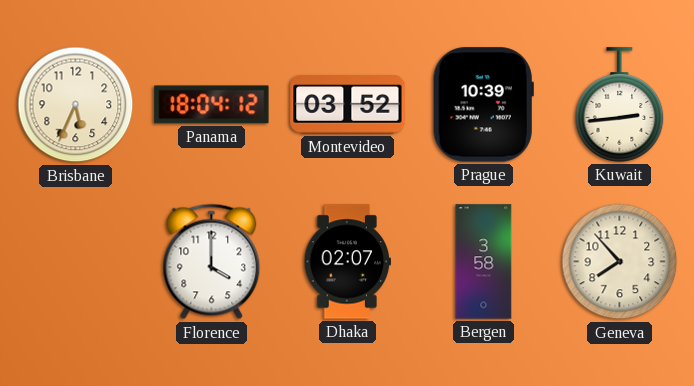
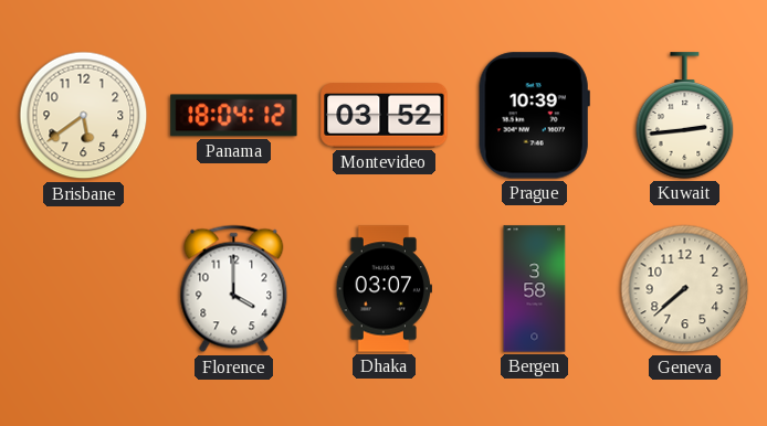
Brisbane: 5:34 -> 5:39 (84, 116)
Dhaka: 02:07 -> 03:07 (383, 289)
Geneva: 7:53 -> 7:38 (685, 289)
